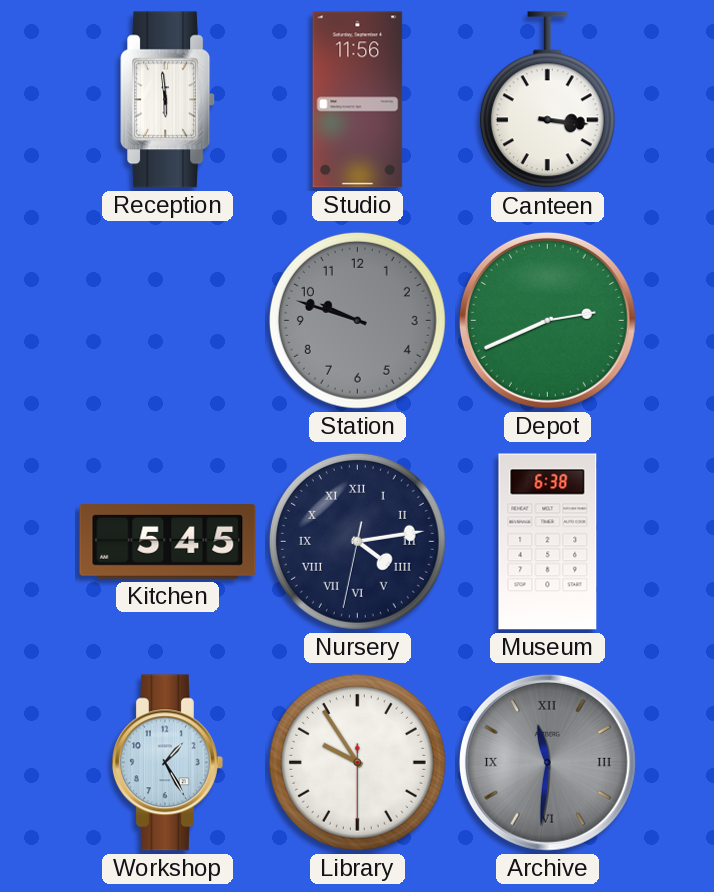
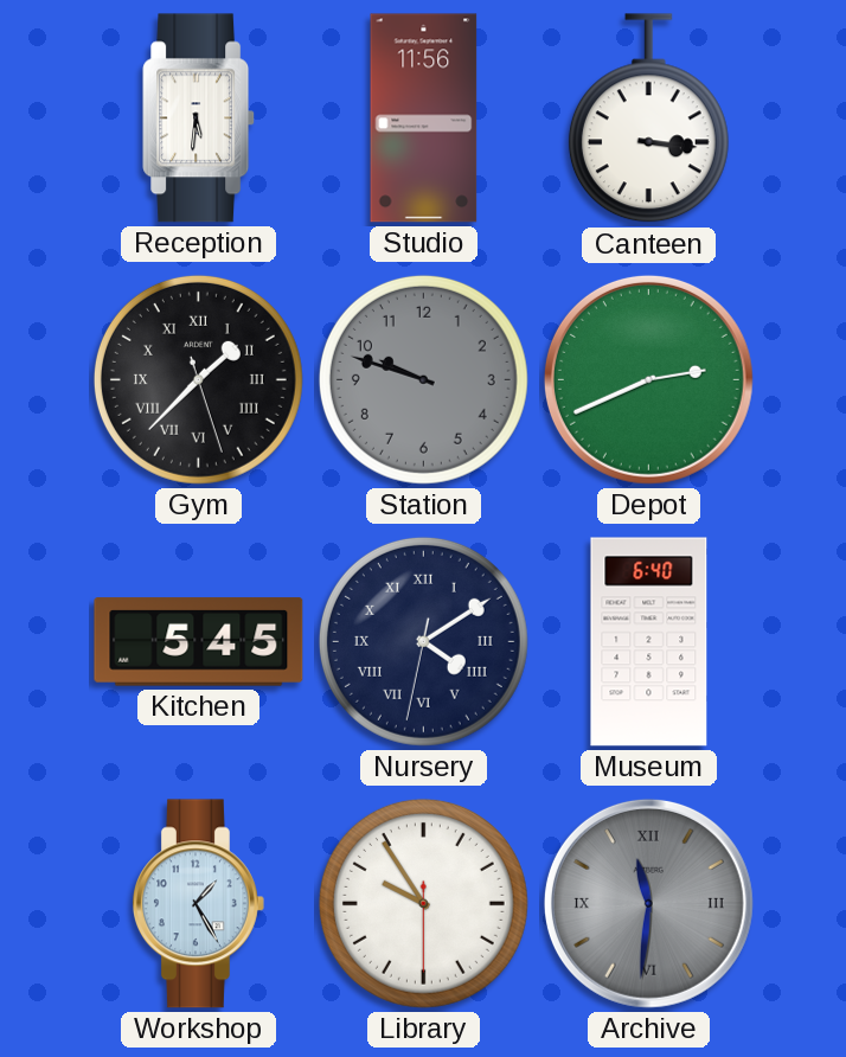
Reception: 5:59 -> 5:31 (199, 118)
Gym: none -> 1:37 (198, 379)
Nursery: 4:13 -> 4:09 (423, 641)
Museum: 6:38 -> 6:40 (649, 642)
